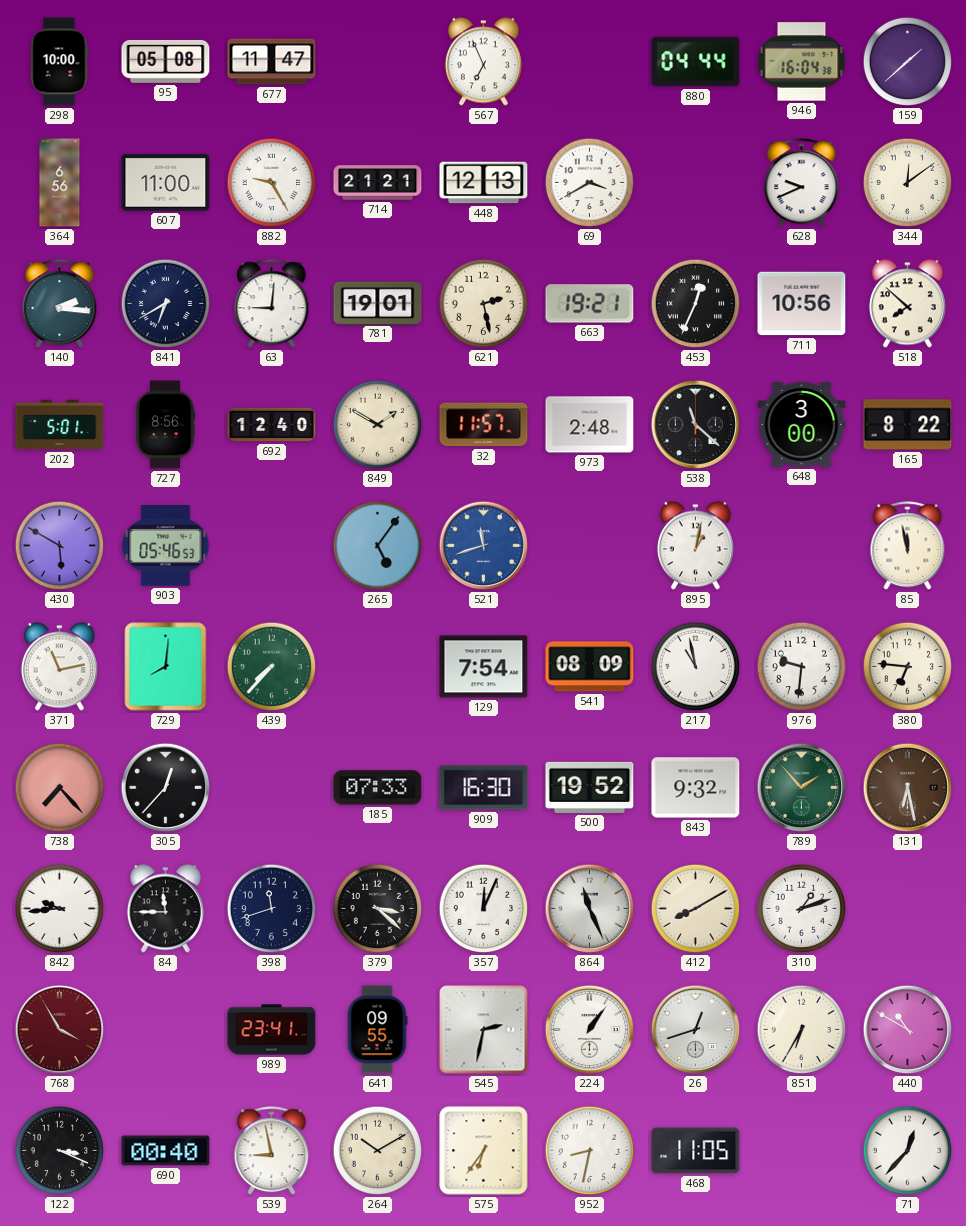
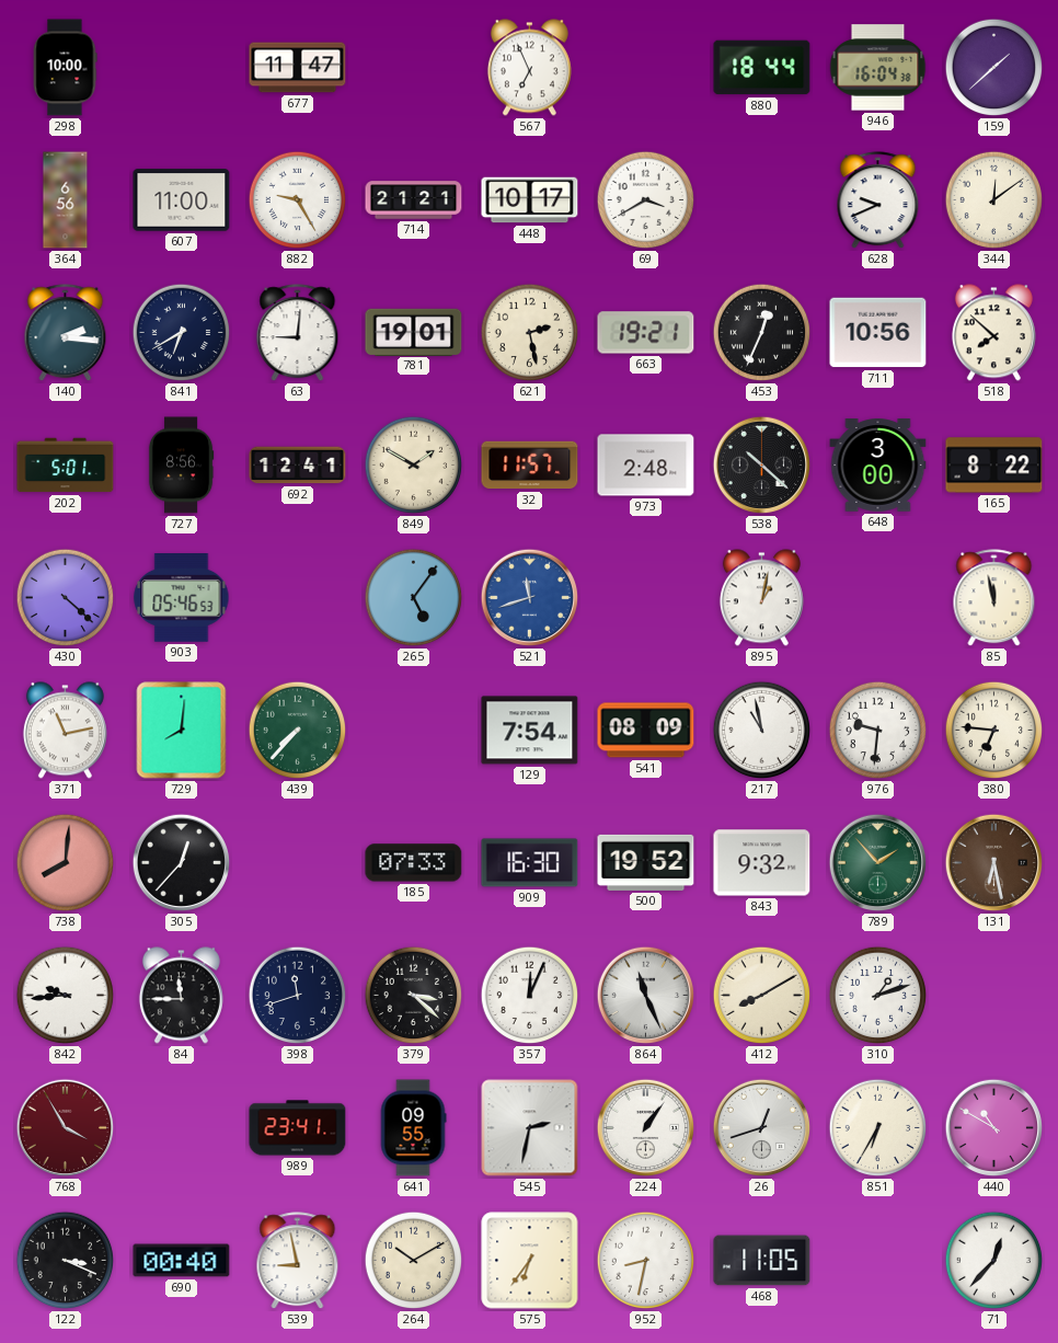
95: 05:08 -> none (166, 61)
880: 04:44 -> 18:44 (762, 68)
448: 12:13 -> 10:17 (530, 200)
692: 12:40 -> 12:41 (298, 466)
538: 11:22 -> 10:22 (762, 466)
430: 5:50 -> 4:22 (66, 598)
738: 7:23 -> 8:01 (66, 863)
